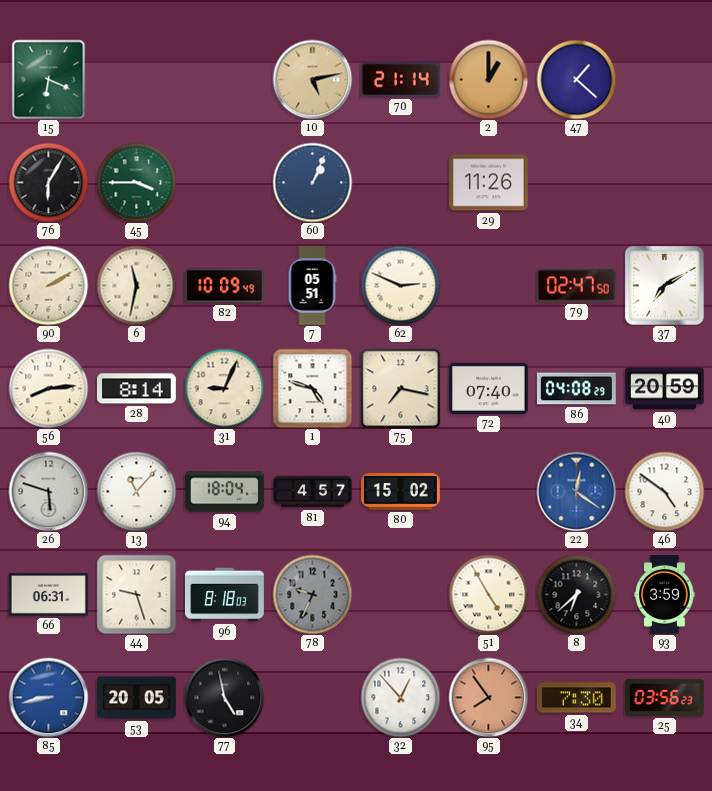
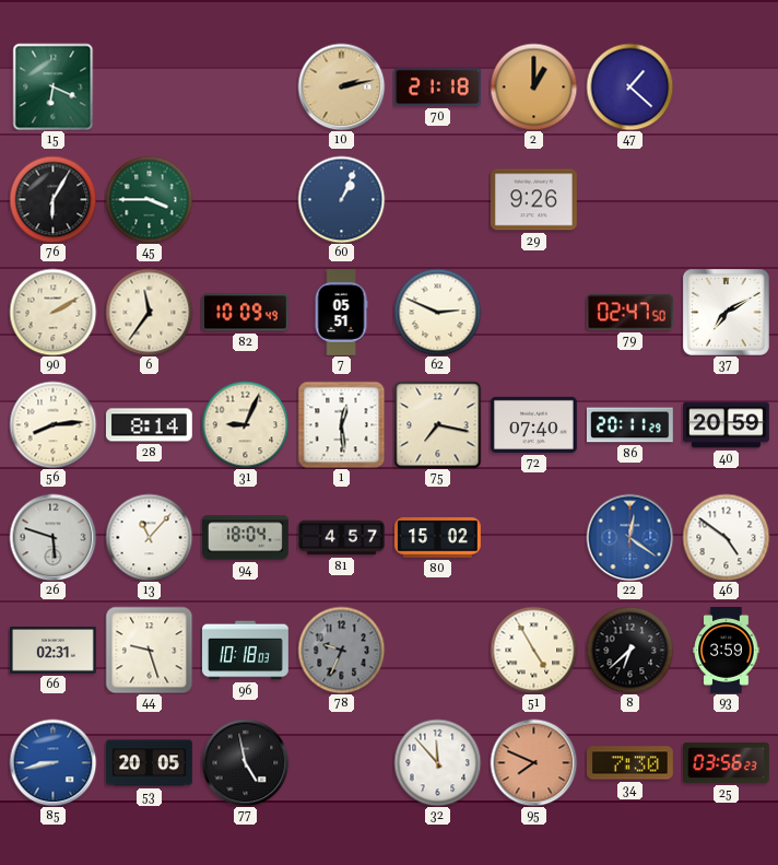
10: 5:13 -> 2:13 (341, 86)
70: 21:14 -> 21:18 (438, 87)
29: 11:26 -> 9:26 (533, 200)
6: 11:32 -> 11:36 (149, 312)
1: 4:48 -> 12:29 (341, 424)
86: 04:08 -> 20:11 (629, 425)
66: 06:31 -> 02:31 (52, 651)
96: 8:18 -> 10:18 (246, 651)
32: 12:53 -> 11:53 (437, 762)
95: 7:54 -> 7:49 (533, 762)
